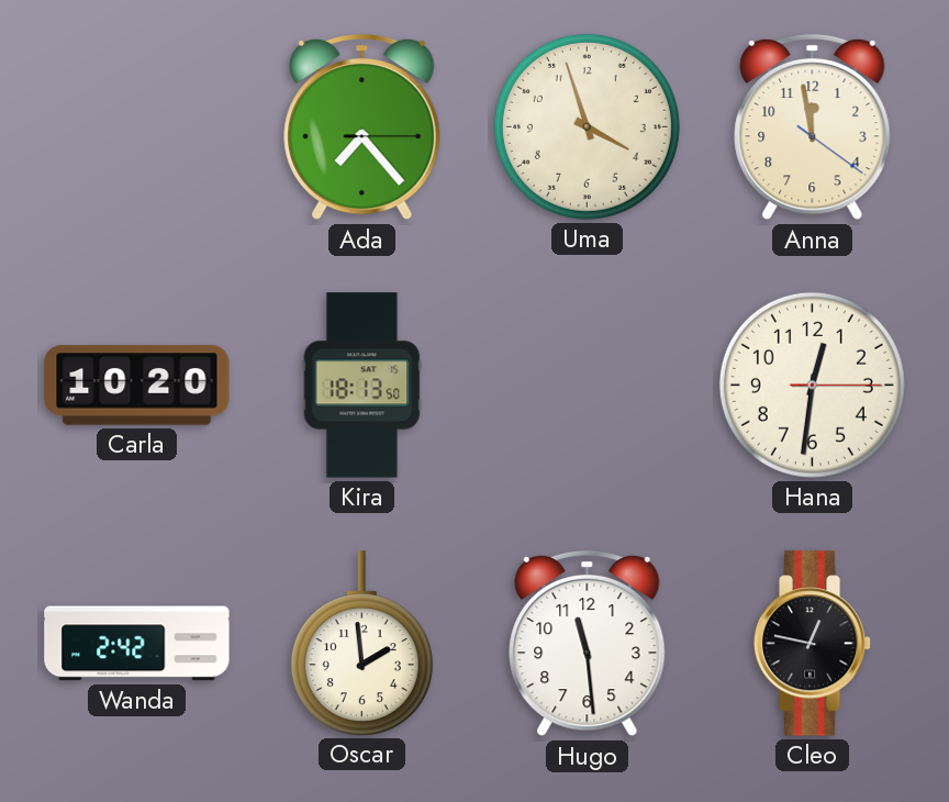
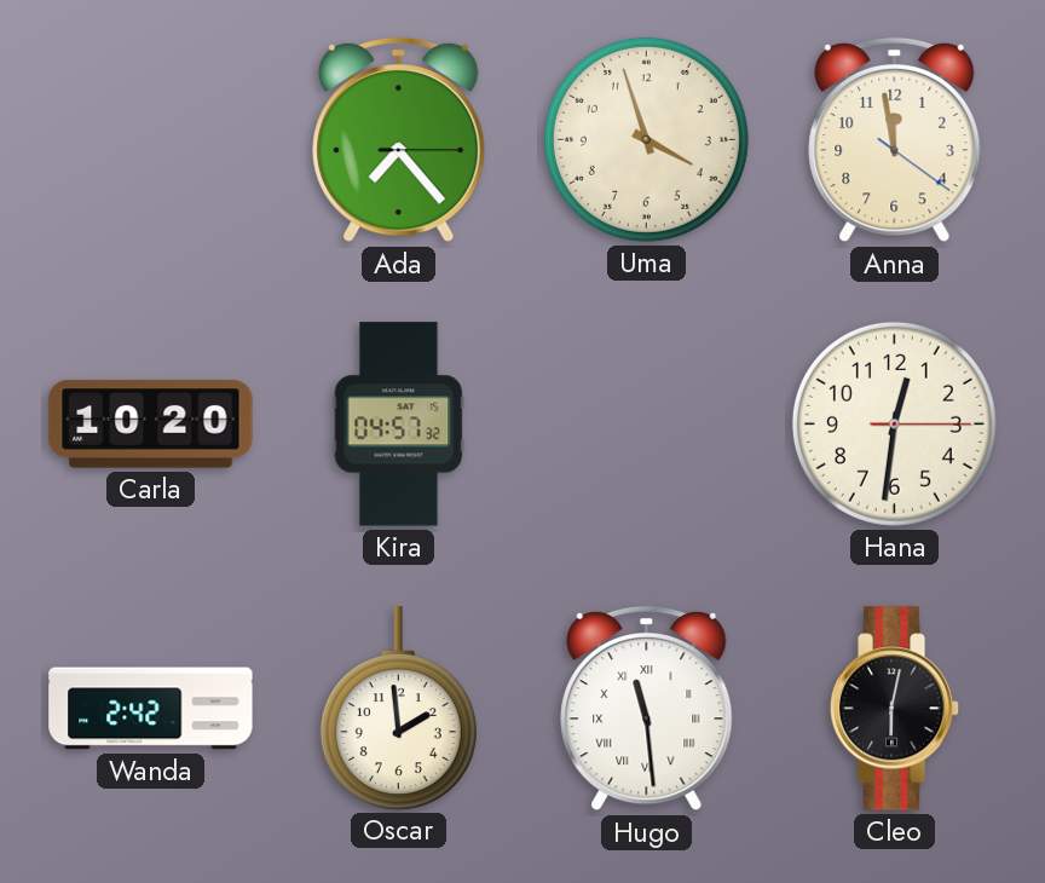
Kira: 18:13 -> 04:57 (399, 425)
Hugo numerals: Arabic -> Roman (647, 709)
Cleo: 12:47 -> 6:02 (895, 709)
